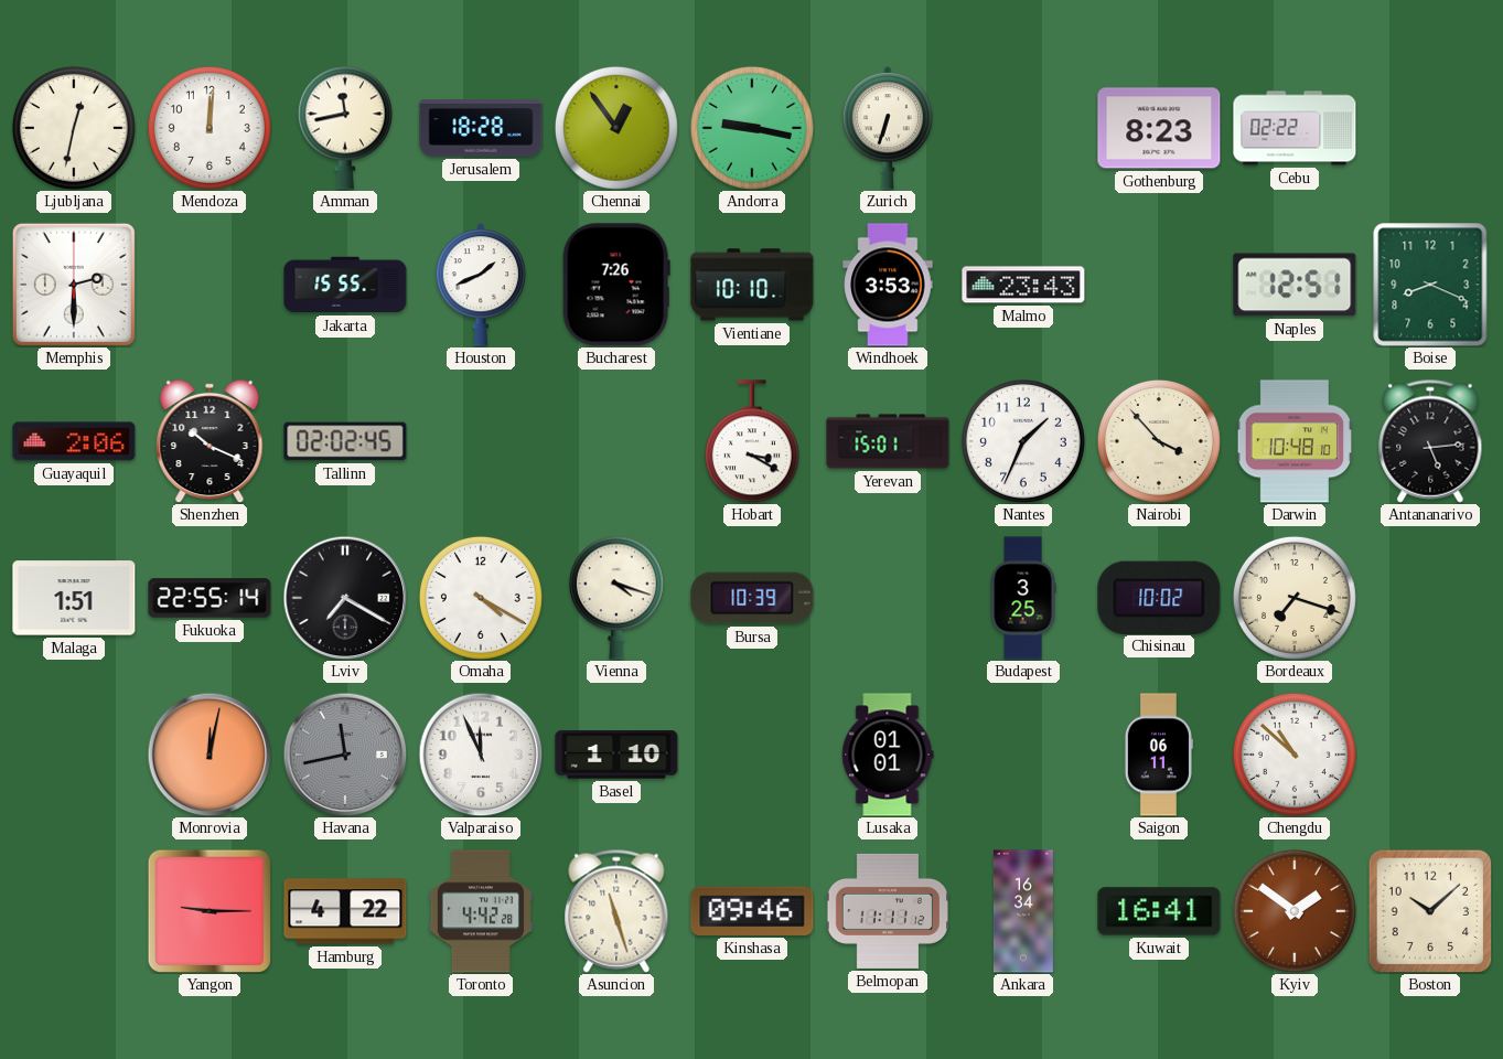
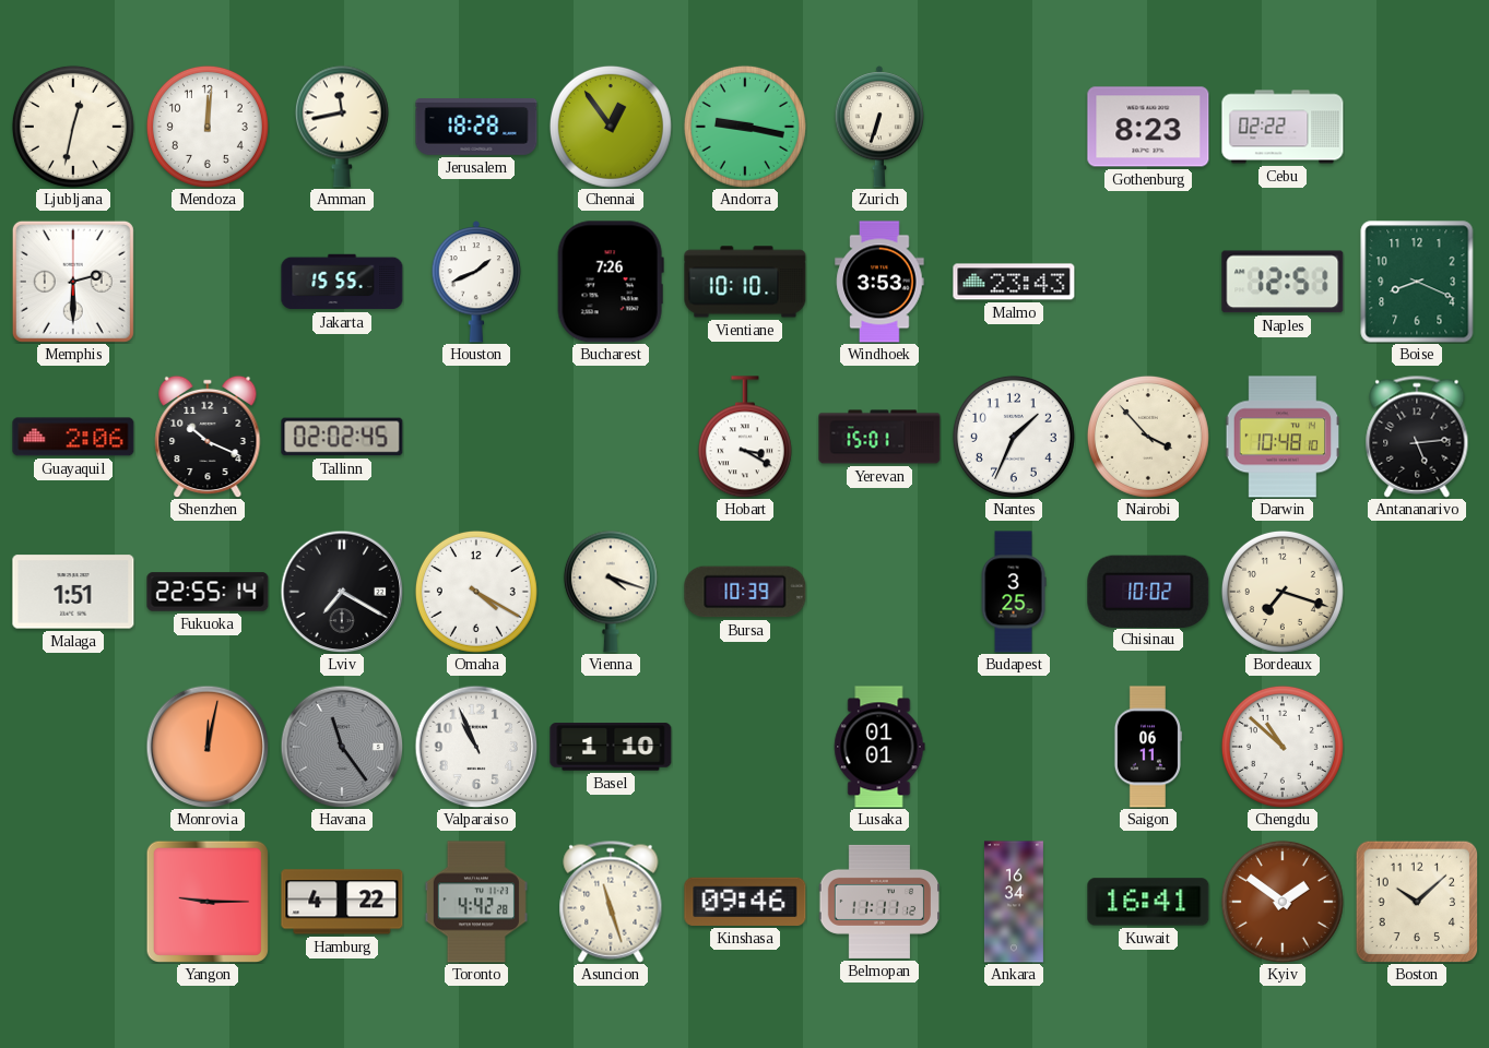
Havana: 11:43 -> 11:24 (342, 747)
Valparaiso: 11:56 -> 10:56 (476, 747)
